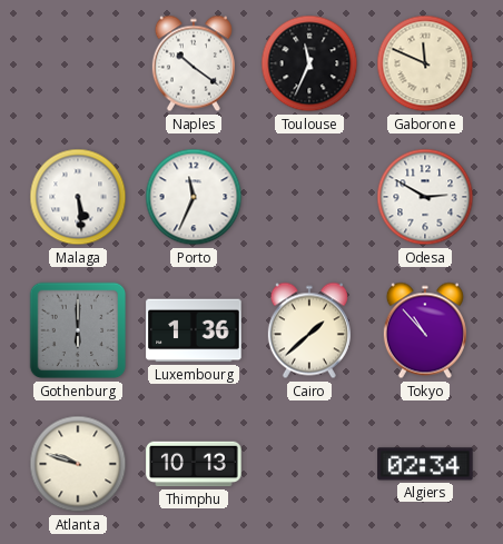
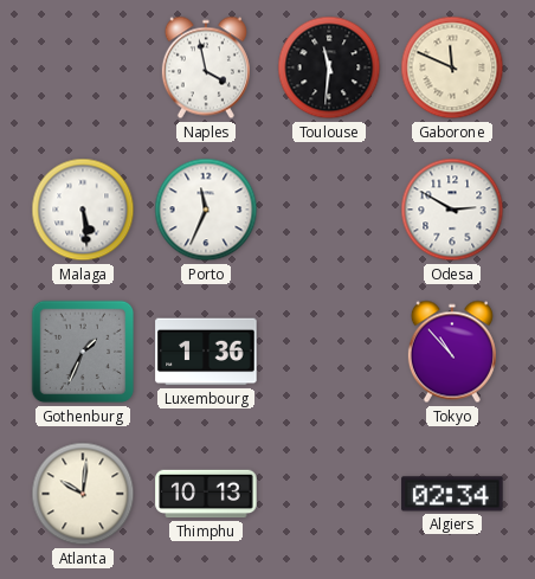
Naples: 10:21 -> 3:58 (206, 67)
Toulouse: 11:34 -> 11:31 (329, 67)
Gothenburg: 6:00 -> 1:34 (83, 352)
Cairo: 1:38 -> none (309, 330)
Atlanta: 9:48 -> 10:01 (83, 494)
